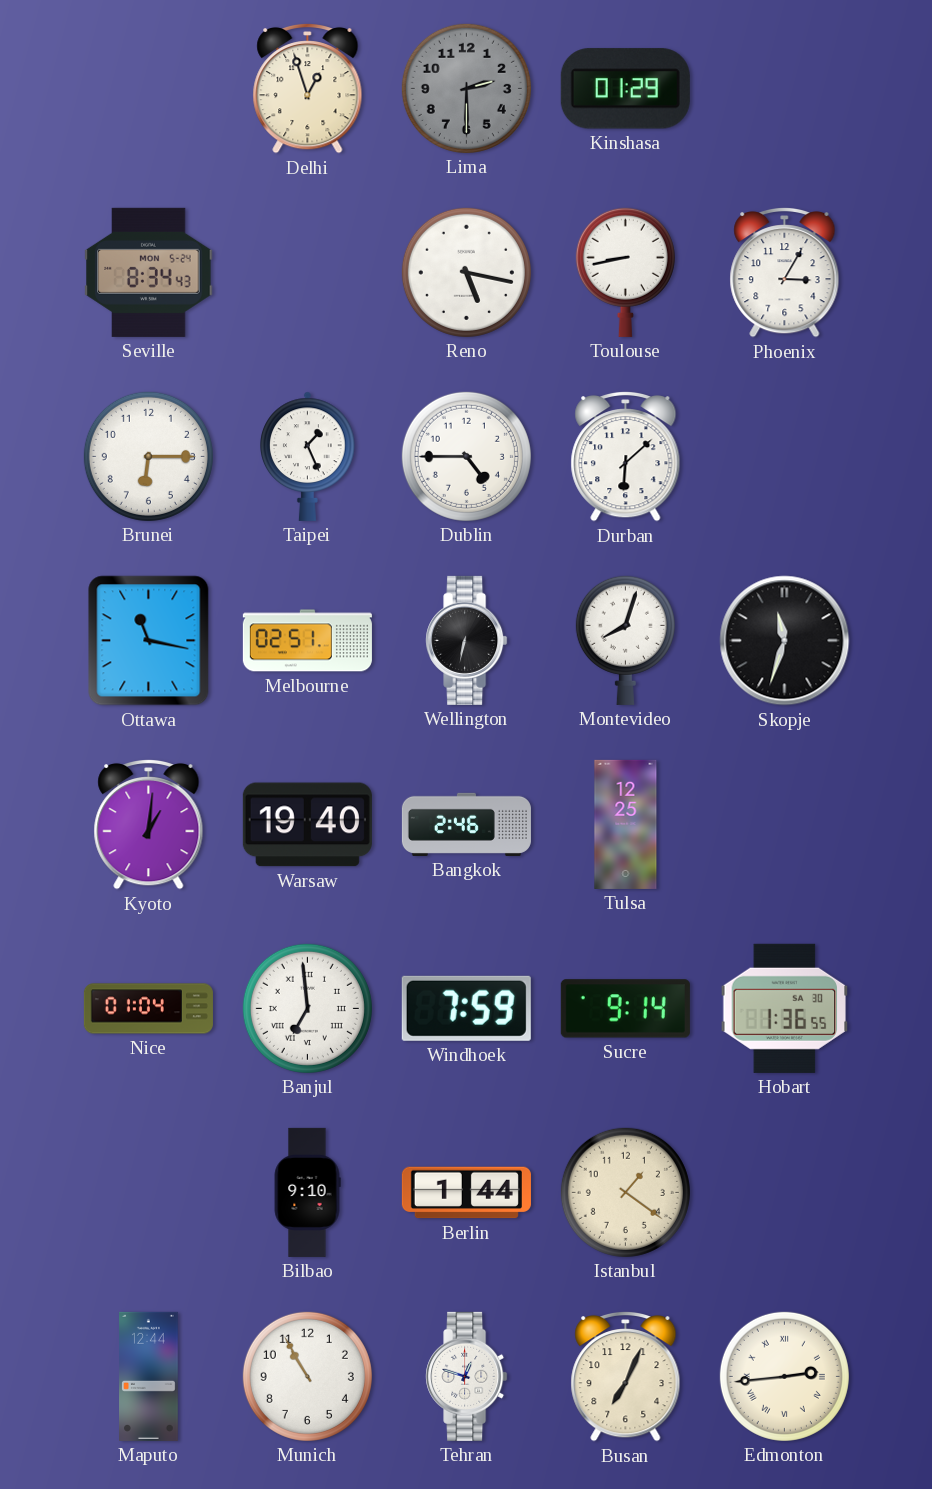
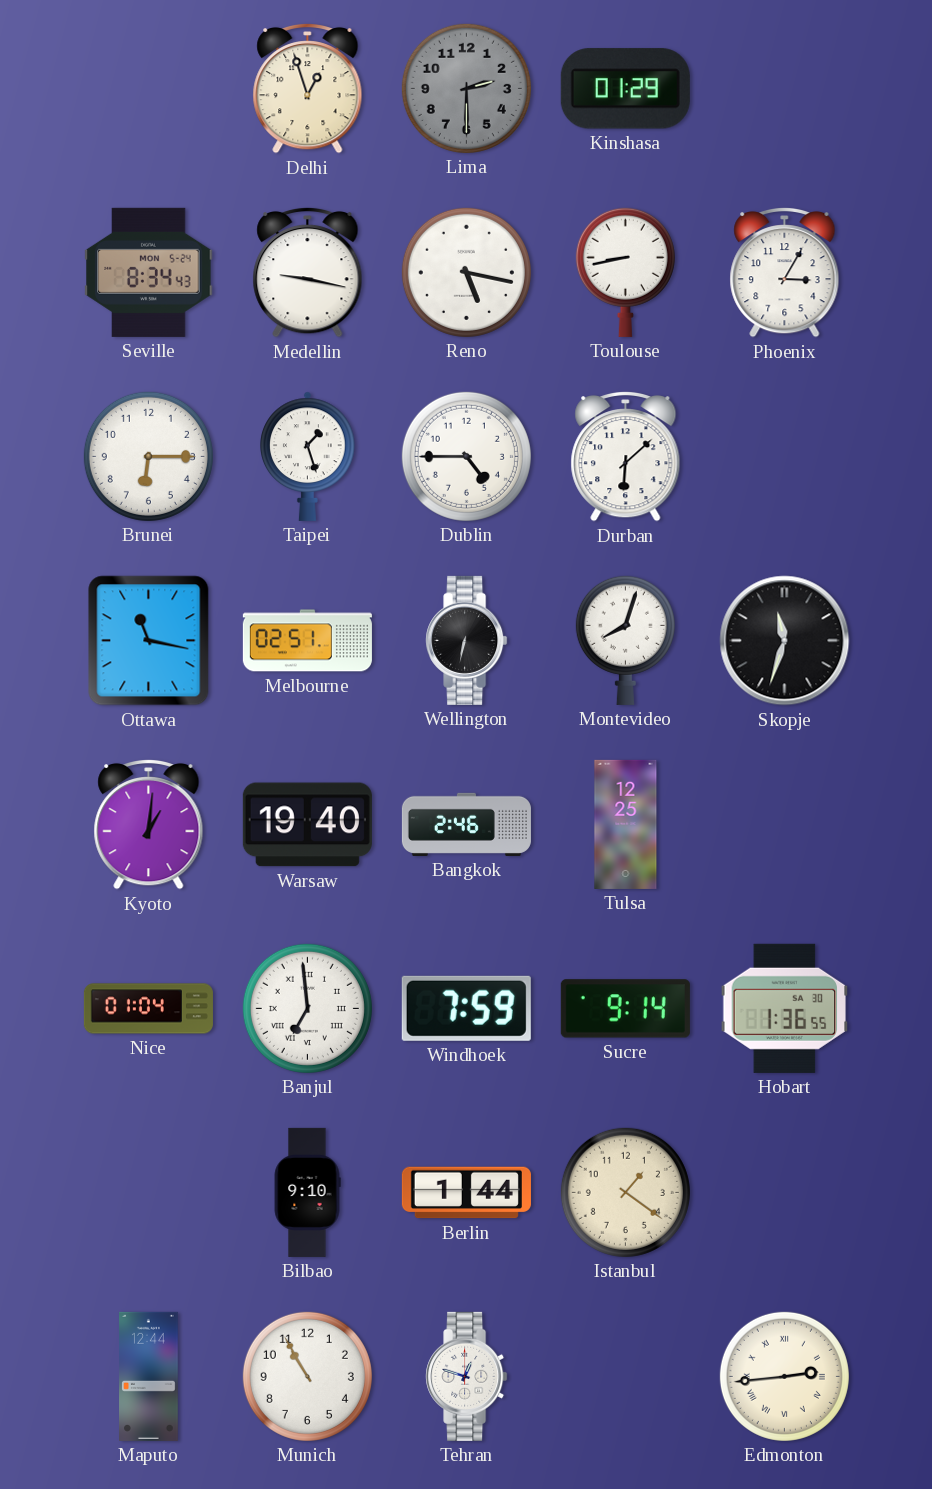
Medellin: none -> 9:17 (308, 272)
Taipei: 1:26 -> 1:27 (308, 456)
Busan: 7:04 -> none (626, 1376)
